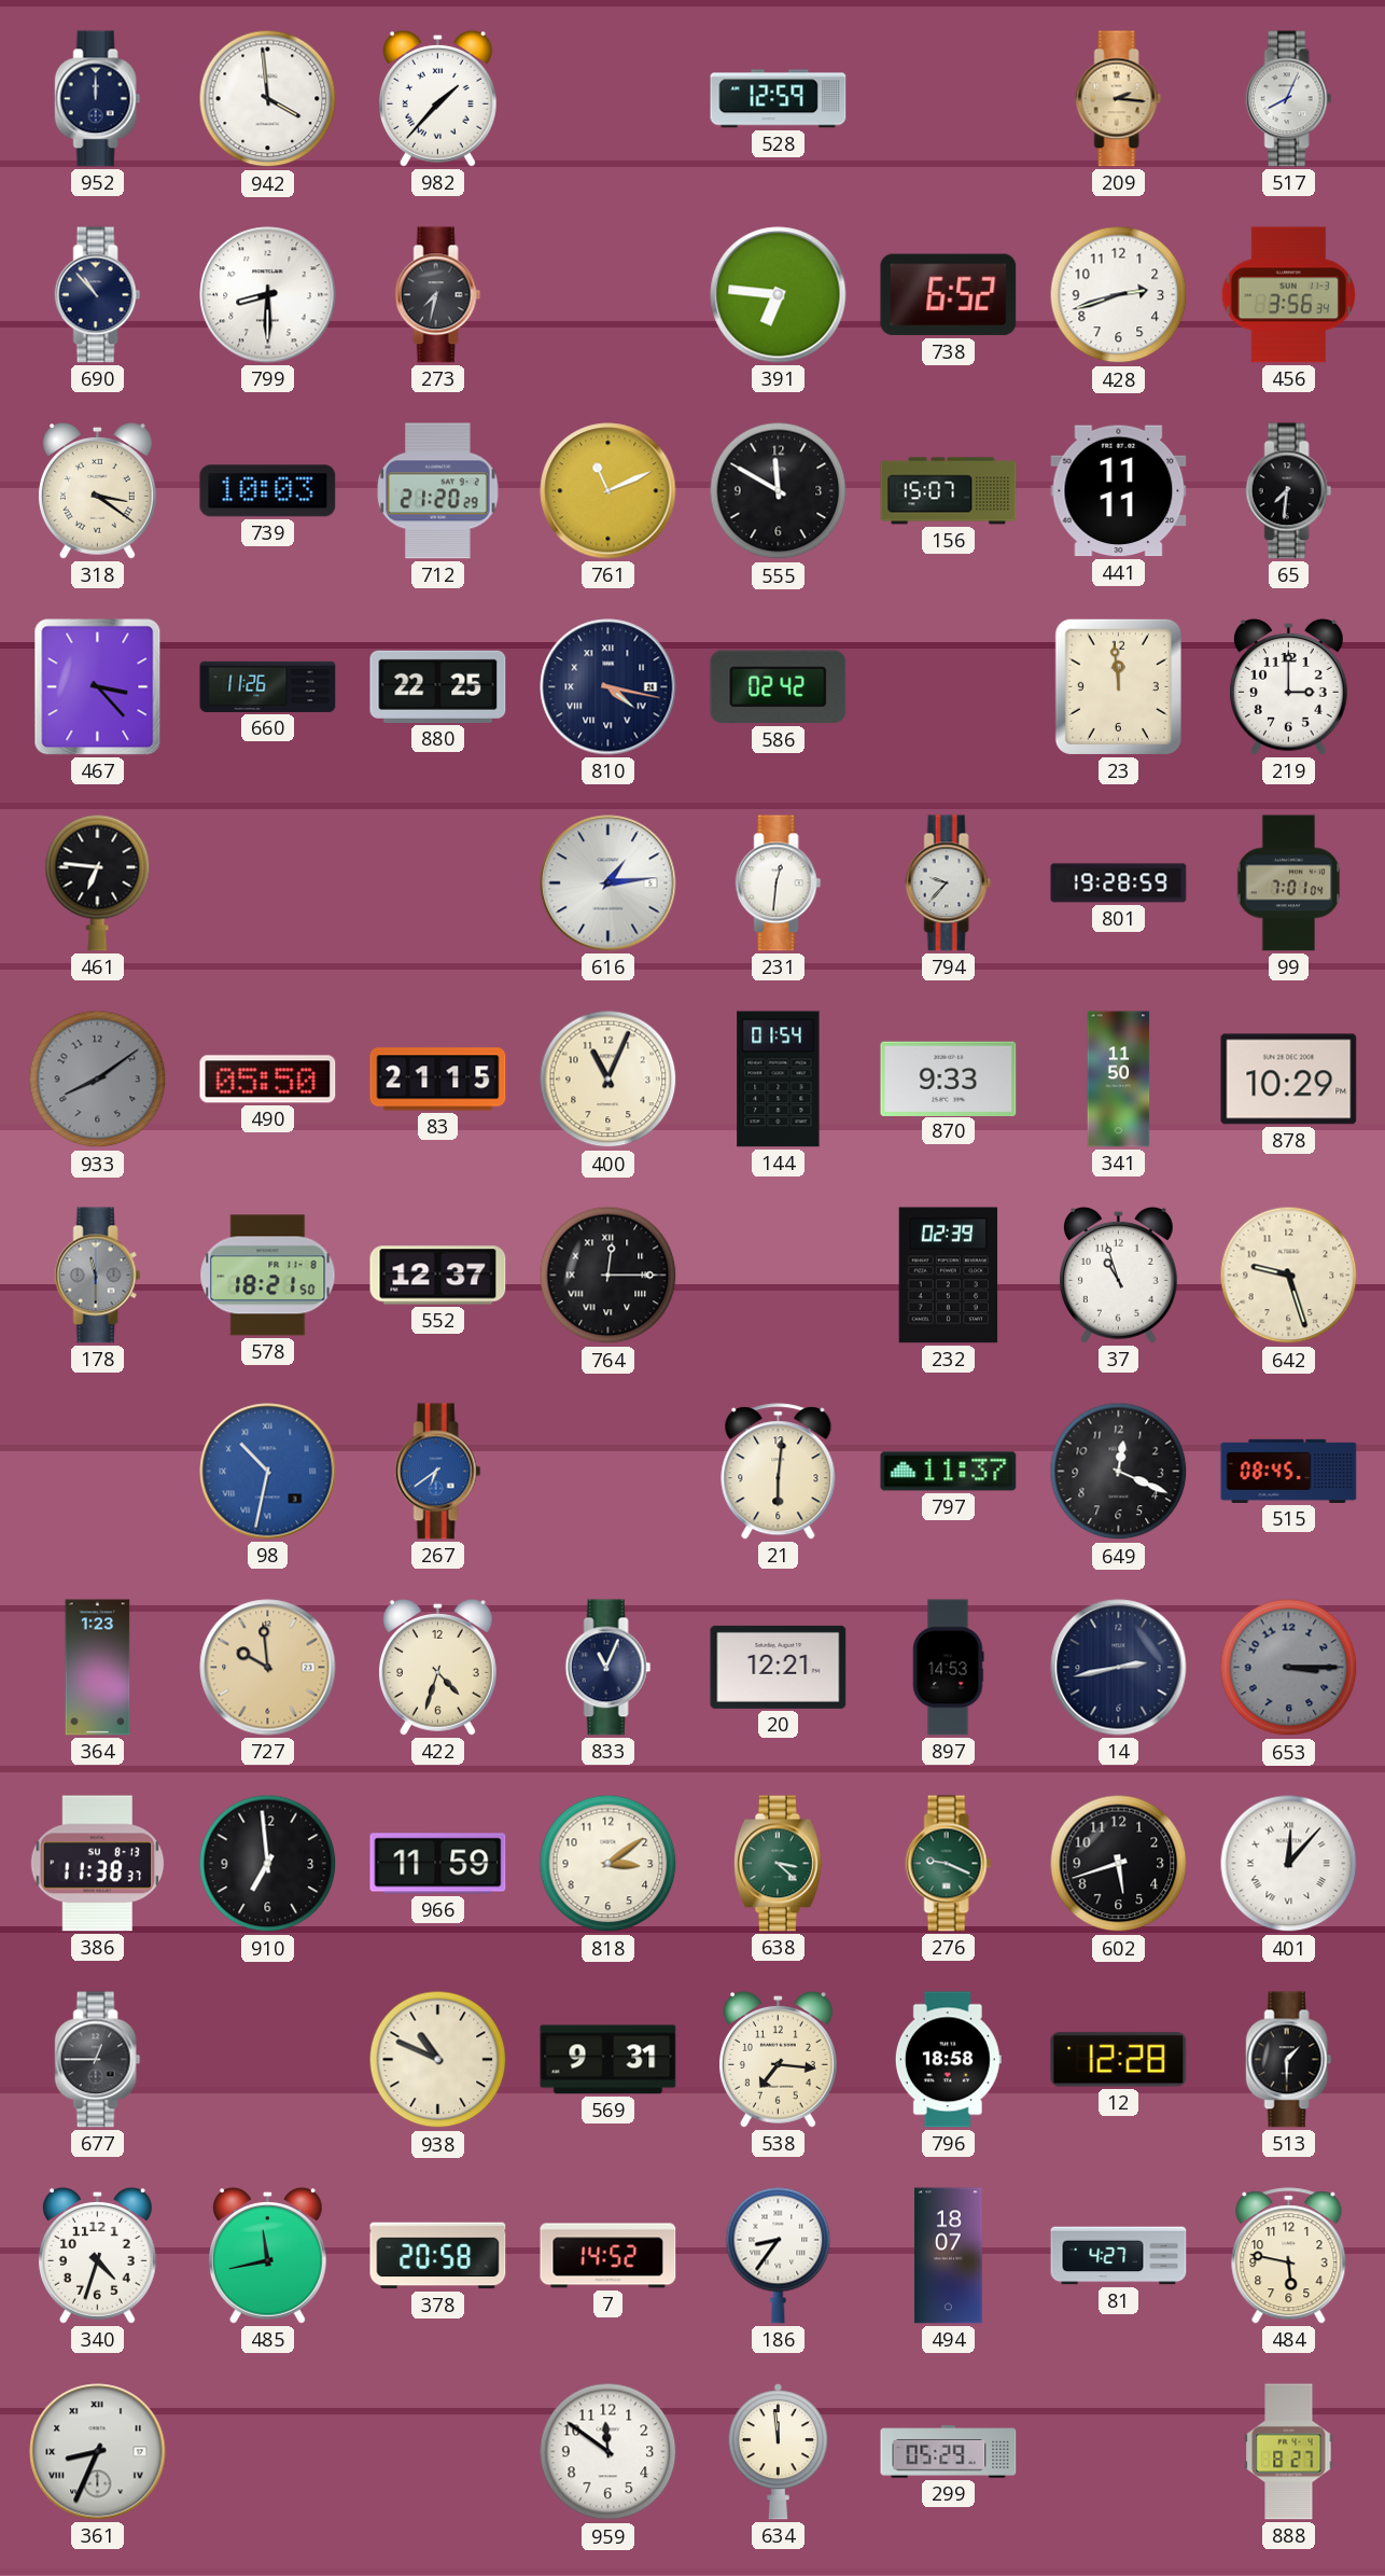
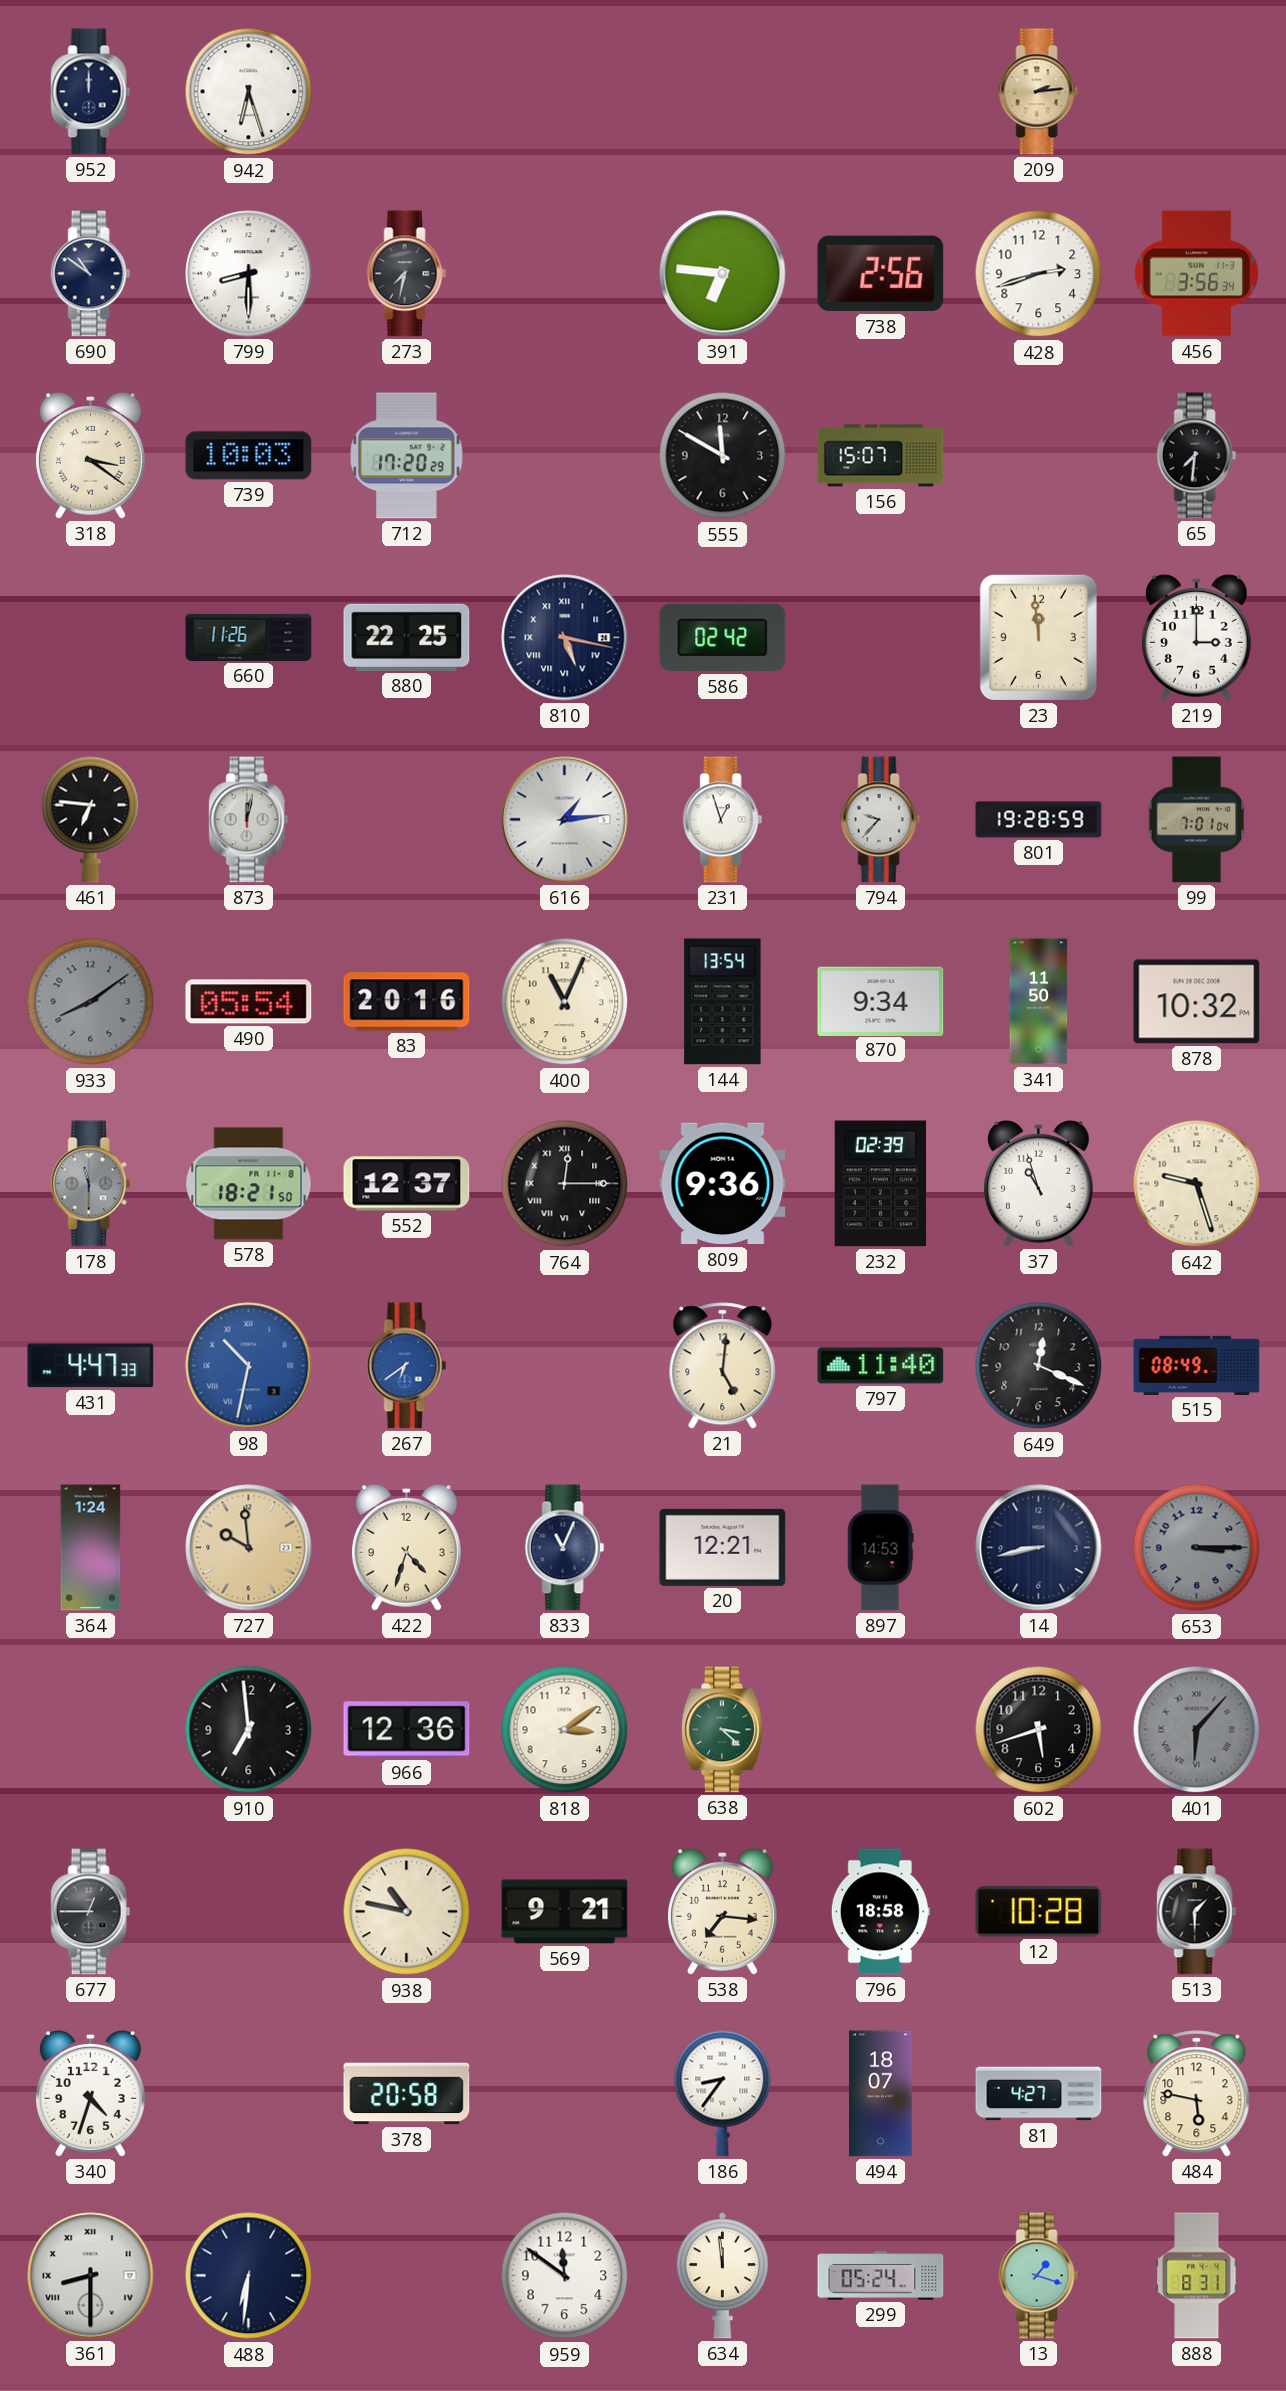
942: 3:59 -> 6:27 (249, 92)
982: 1:37 -> none (437, 98)
528: 12:59 -> none (779, 99)
209: 2:16 -> 2:14 (1039, 92)
517: 8:04 -> none (1289, 99)
690: 10:53 -> 10:51 (91, 274)
738: 6:52 -> 2:56 (881, 274)
712: 21:20 -> 17:20 (407, 456)
761: 11:11 -> none (608, 491)
441: 11:11 -> none (1119, 491)
467: 3:23 -> none (98, 687)
810: 4:17 -> 5:17 (565, 638)
873: none -> 12:02 (249, 820)
231: 12:31 -> 12:57 (723, 820)
490: 05:50 -> 05:54 (249, 1002)
83: 21:15 -> 20:16 (407, 1002)
144: 01:54 -> 13:54 (723, 1002)
870: 9:33 -> 9:34 (881, 1001)
878: 10:29 -> 10:32 (1197, 1002)
809: none -> 9:36 (723, 1184)
431: none -> 4:47 (91, 1366)
21: 6:01 -> 5:01 (723, 1366)
797: 11:37 -> 11:40 (881, 1366)
515: 08:45 -> 08:49 (1197, 1365)
364: 1:23 -> 1:24 (91, 1548)
14: 2:43 -> 8:43 (1039, 1548)
386: 11:38 -> none (98, 1864)
966: 11:59 -> 12:36 (407, 1730)
276: 9:19 -> none (949, 1864)
401: 12:07 -> 6:07 (1197, 1730)
401 dial: white -> grey (1197, 1730)
938: 10:49 -> 10:47 (407, 1912)
569: 9:31 -> 9:21 (565, 1912)
12: 12:28 -> 10:28 (1039, 1912)
485: 11:43 -> none (267, 2255)
7: 14:52 -> none (608, 2256)
361: 8:34 -> 8:30 (91, 2276)
488: none -> 6:31 (249, 2276)
299: 05:29 -> 05:24 (881, 2276)
13: none -> 1:18 (1039, 2276)
888: 8:27 -> 8:31 (1197, 2276)
